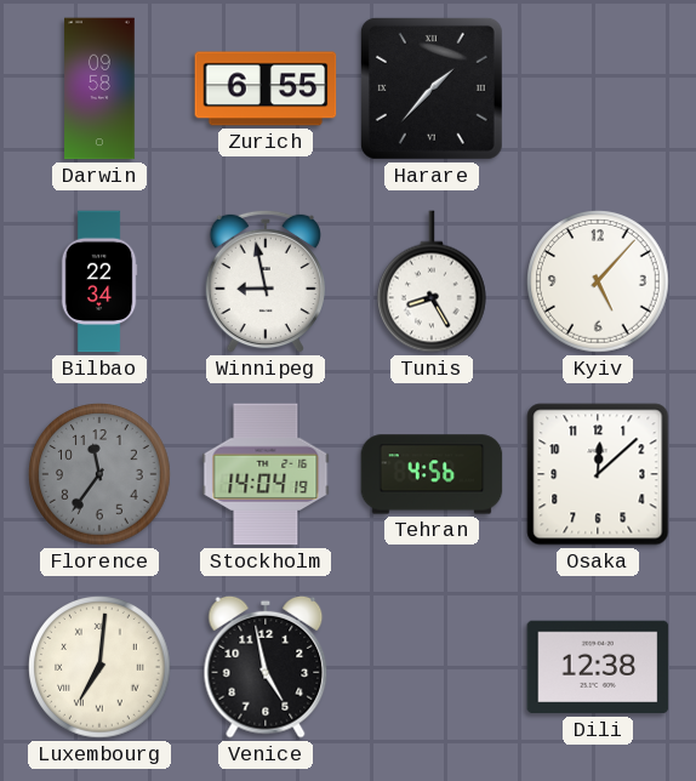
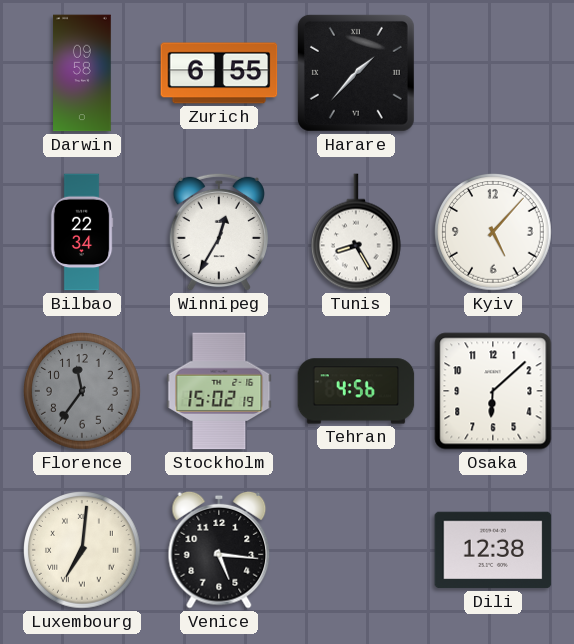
Winnipeg: 8:58 -> 12:35 (219, 232)
Stockholm: 14:04 -> 15:02 (219, 391)
Osaka: 12:08 -> 6:08 (493, 391)
Venice: 4:58 -> 5:16 (219, 550)
